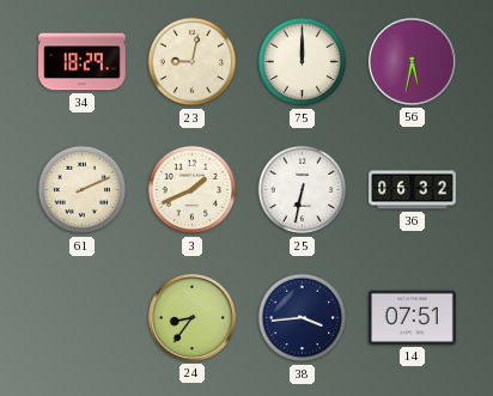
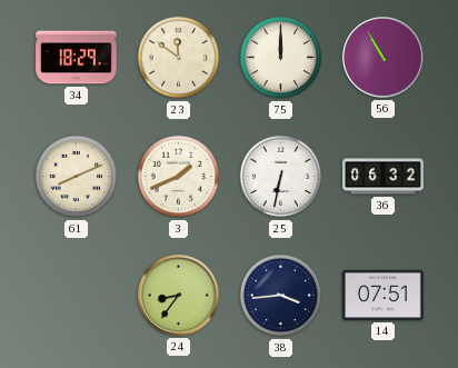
23: 9:02 -> 11:51 (179, 58)
56: 5:32 -> 10:55 (382, 57)
61: 2:11 -> 8:11 (77, 177)
